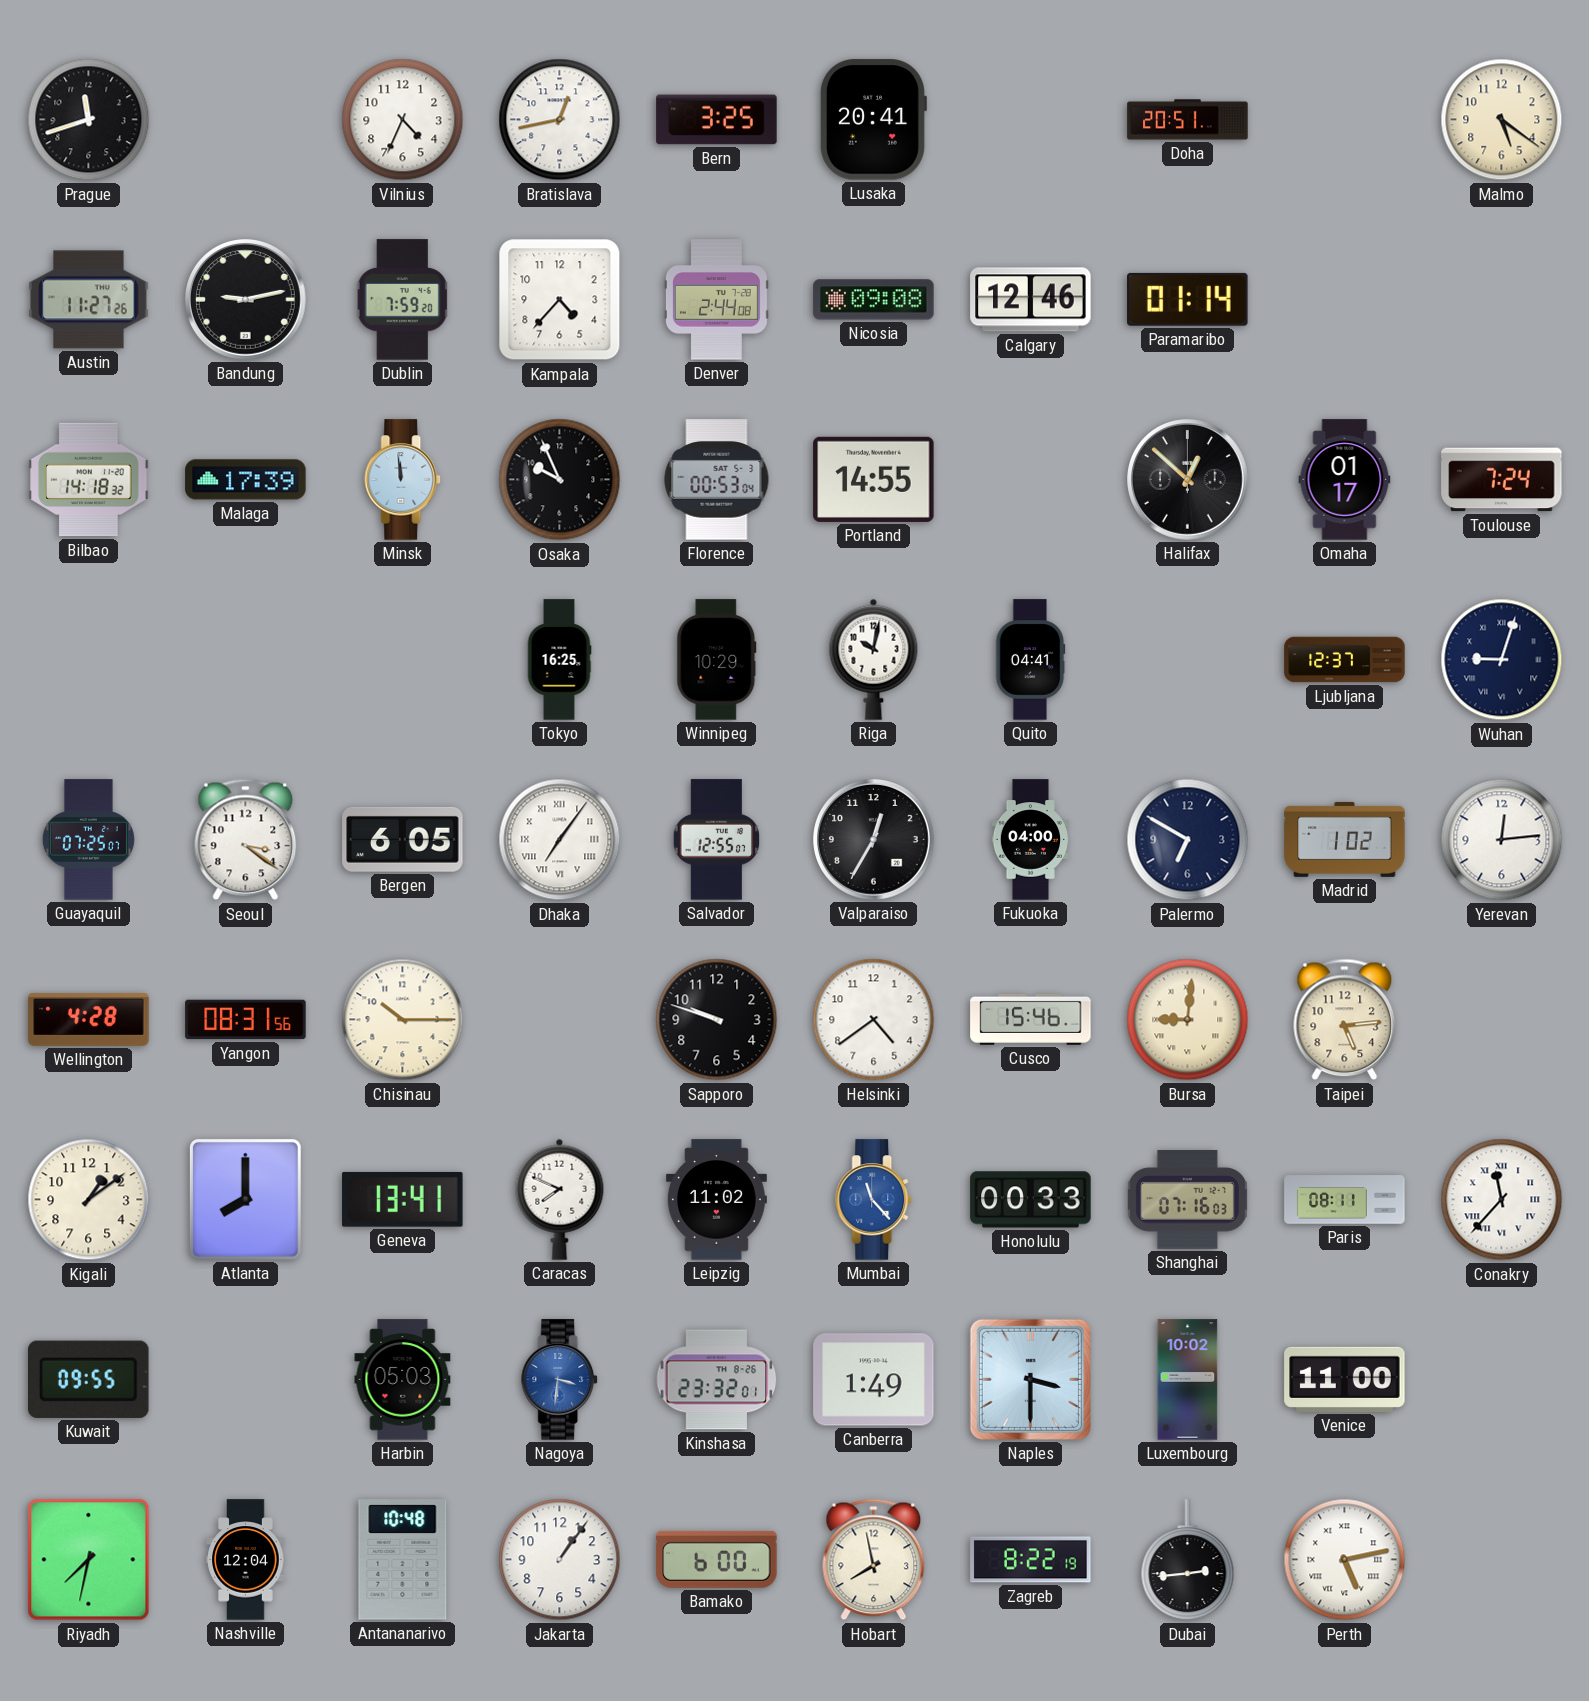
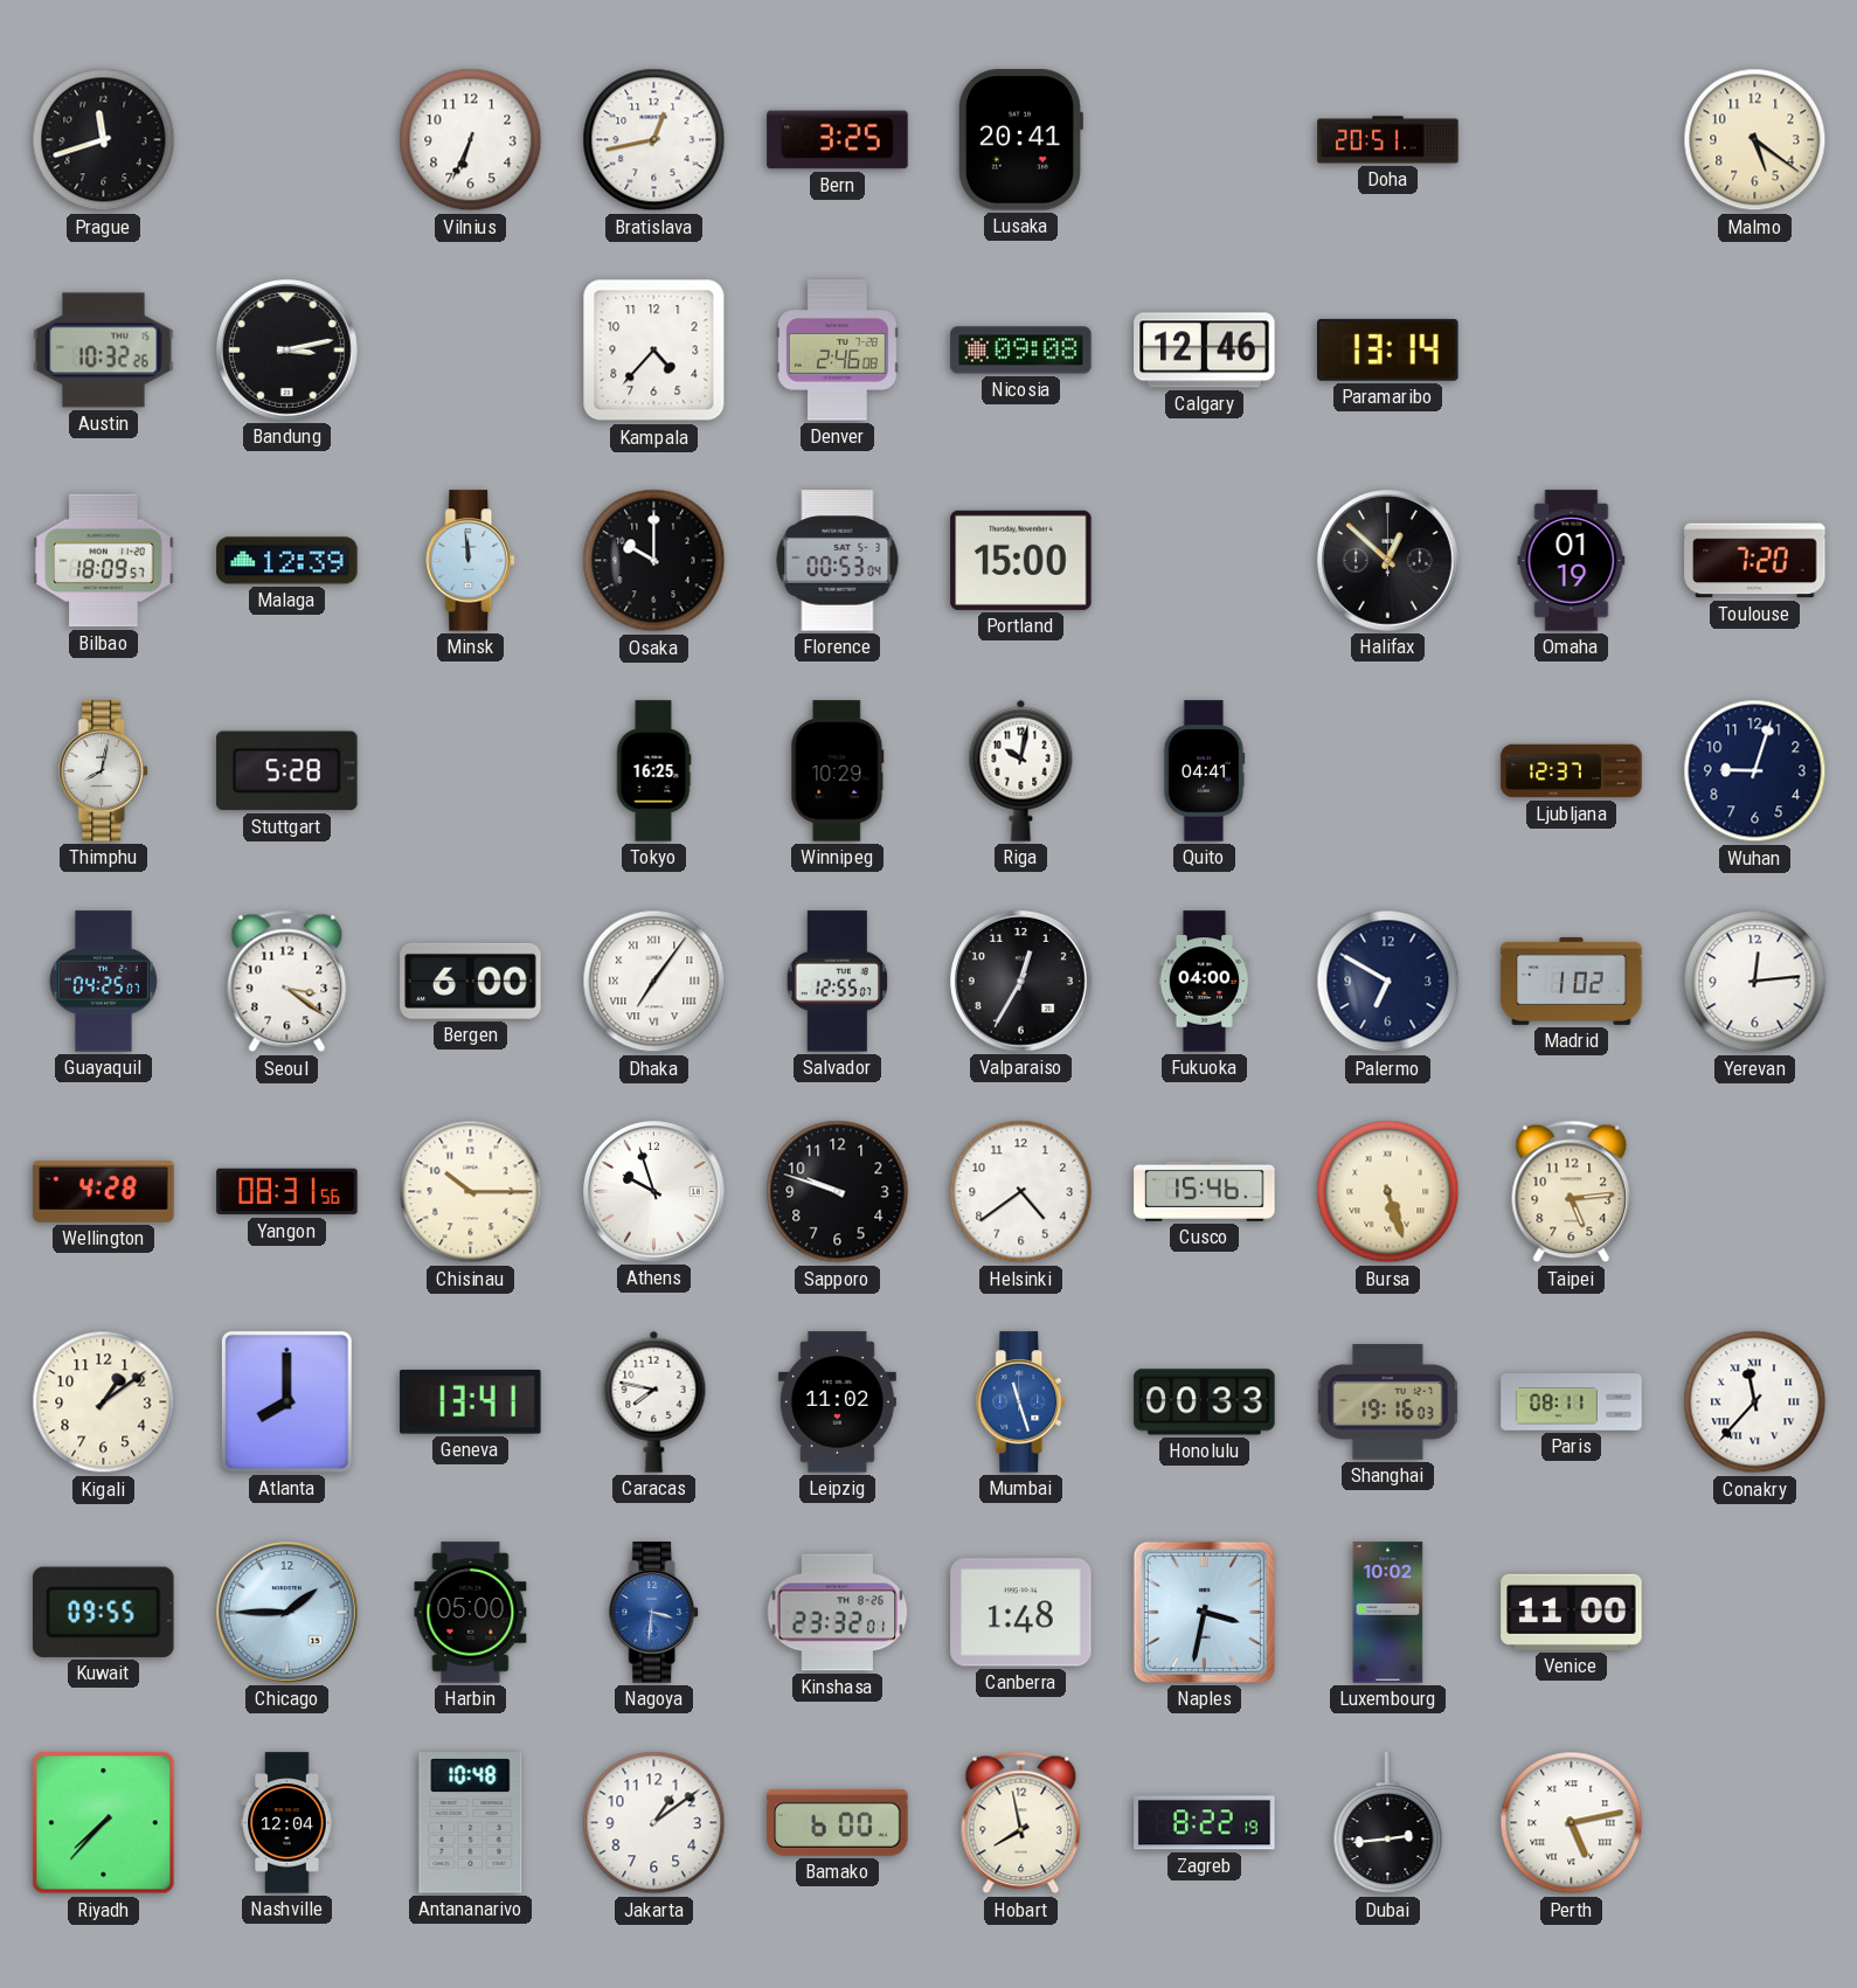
Vilnius: 4:34 -> 6:34 (471, 140)
Austin: 11:27 -> 10:32 (104, 351)
Bandung: 9:13 -> 3:13 (287, 351)
Dublin: 7:59 -> none (403, 300)
Denver: 2:44 -> 2:46 (837, 351)
Paramaribo: 01:14 -> 13:14 (1388, 349)
Bilbao: 14:18 -> 18:09 (104, 561)
Malaga: 17:39 -> 12:39 (287, 561)
Osaka: 9:56 -> 10:00 (654, 561)
Portland: 14:55 -> 15:00 (1021, 560)
Omaha: 01:17 -> 01:19 (1572, 561)
Toulouse: 7:24 -> 7:20 (1755, 561)
Thimphu: none -> 8:02 (104, 771)
Stuttgart: none -> 5:28 (287, 771)
Wuhan numerals: Roman -> Arabic (1755, 771)
Guayaquil: 07:25 -> 04:25 (103, 982)
Bergen: 6:05 -> 6:00 (471, 981)
Athens: none -> 9:57 (654, 1192)
Bursa: 9:01 -> 5:27 (1388, 1192)
Caracas: 7:49 -> 7:47 (654, 1401)
Mumbai: 11:23 -> 11:27 (1021, 1402)
Shanghai: 07:16 -> 19:16 (1387, 1402)
Chicago: none -> 1:45 (287, 1613)
Harbin: 05:03 -> 05:00 (471, 1613)
Canberra: 1:49 -> 1:48 (1021, 1613)
Naples: 3:30 -> 3:32 (1204, 1612)
Riyadh: 7:32 -> 7:37 (104, 1823)
Jakarta: 1:06 -> 1:09 (654, 1823)
